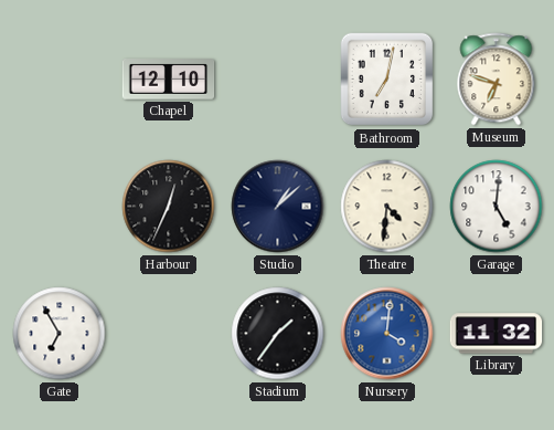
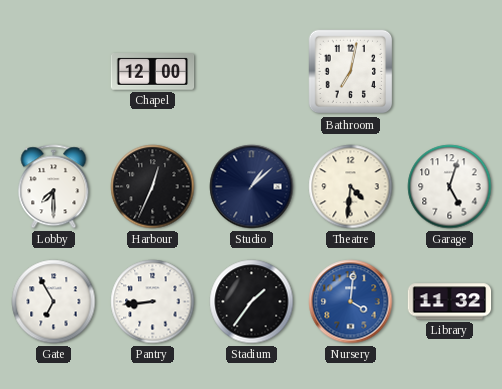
Chapel: 12:10 -> 12:00 (153, 72)
Museum: 6:48 -> none (497, 80)
Lobby: none -> 7:30 (54, 187)
Garage: 5:01 -> 5:03 (450, 187)
Pantry: none -> 8:44 (153, 302)
